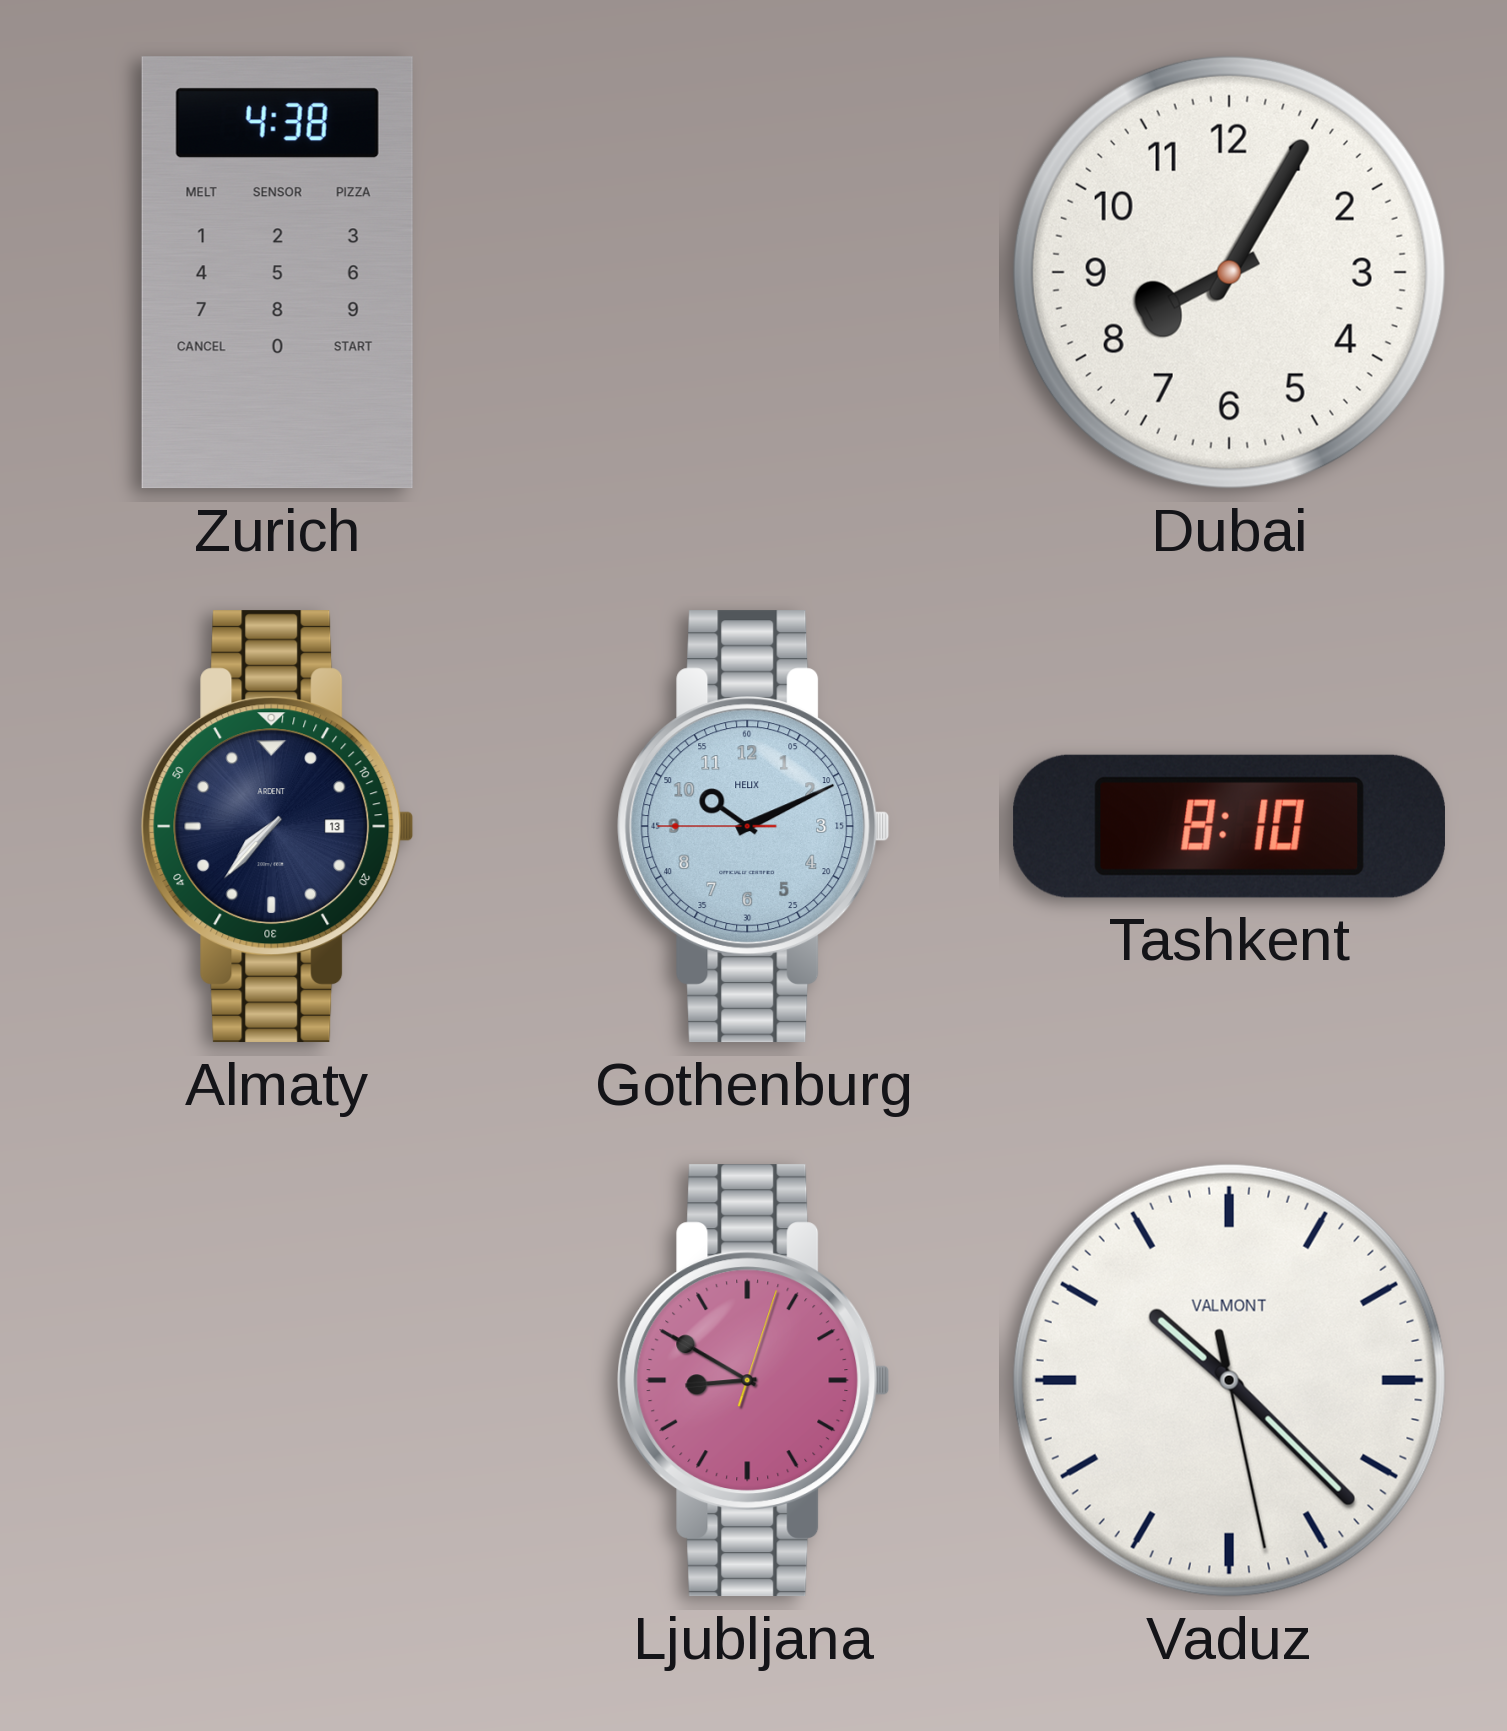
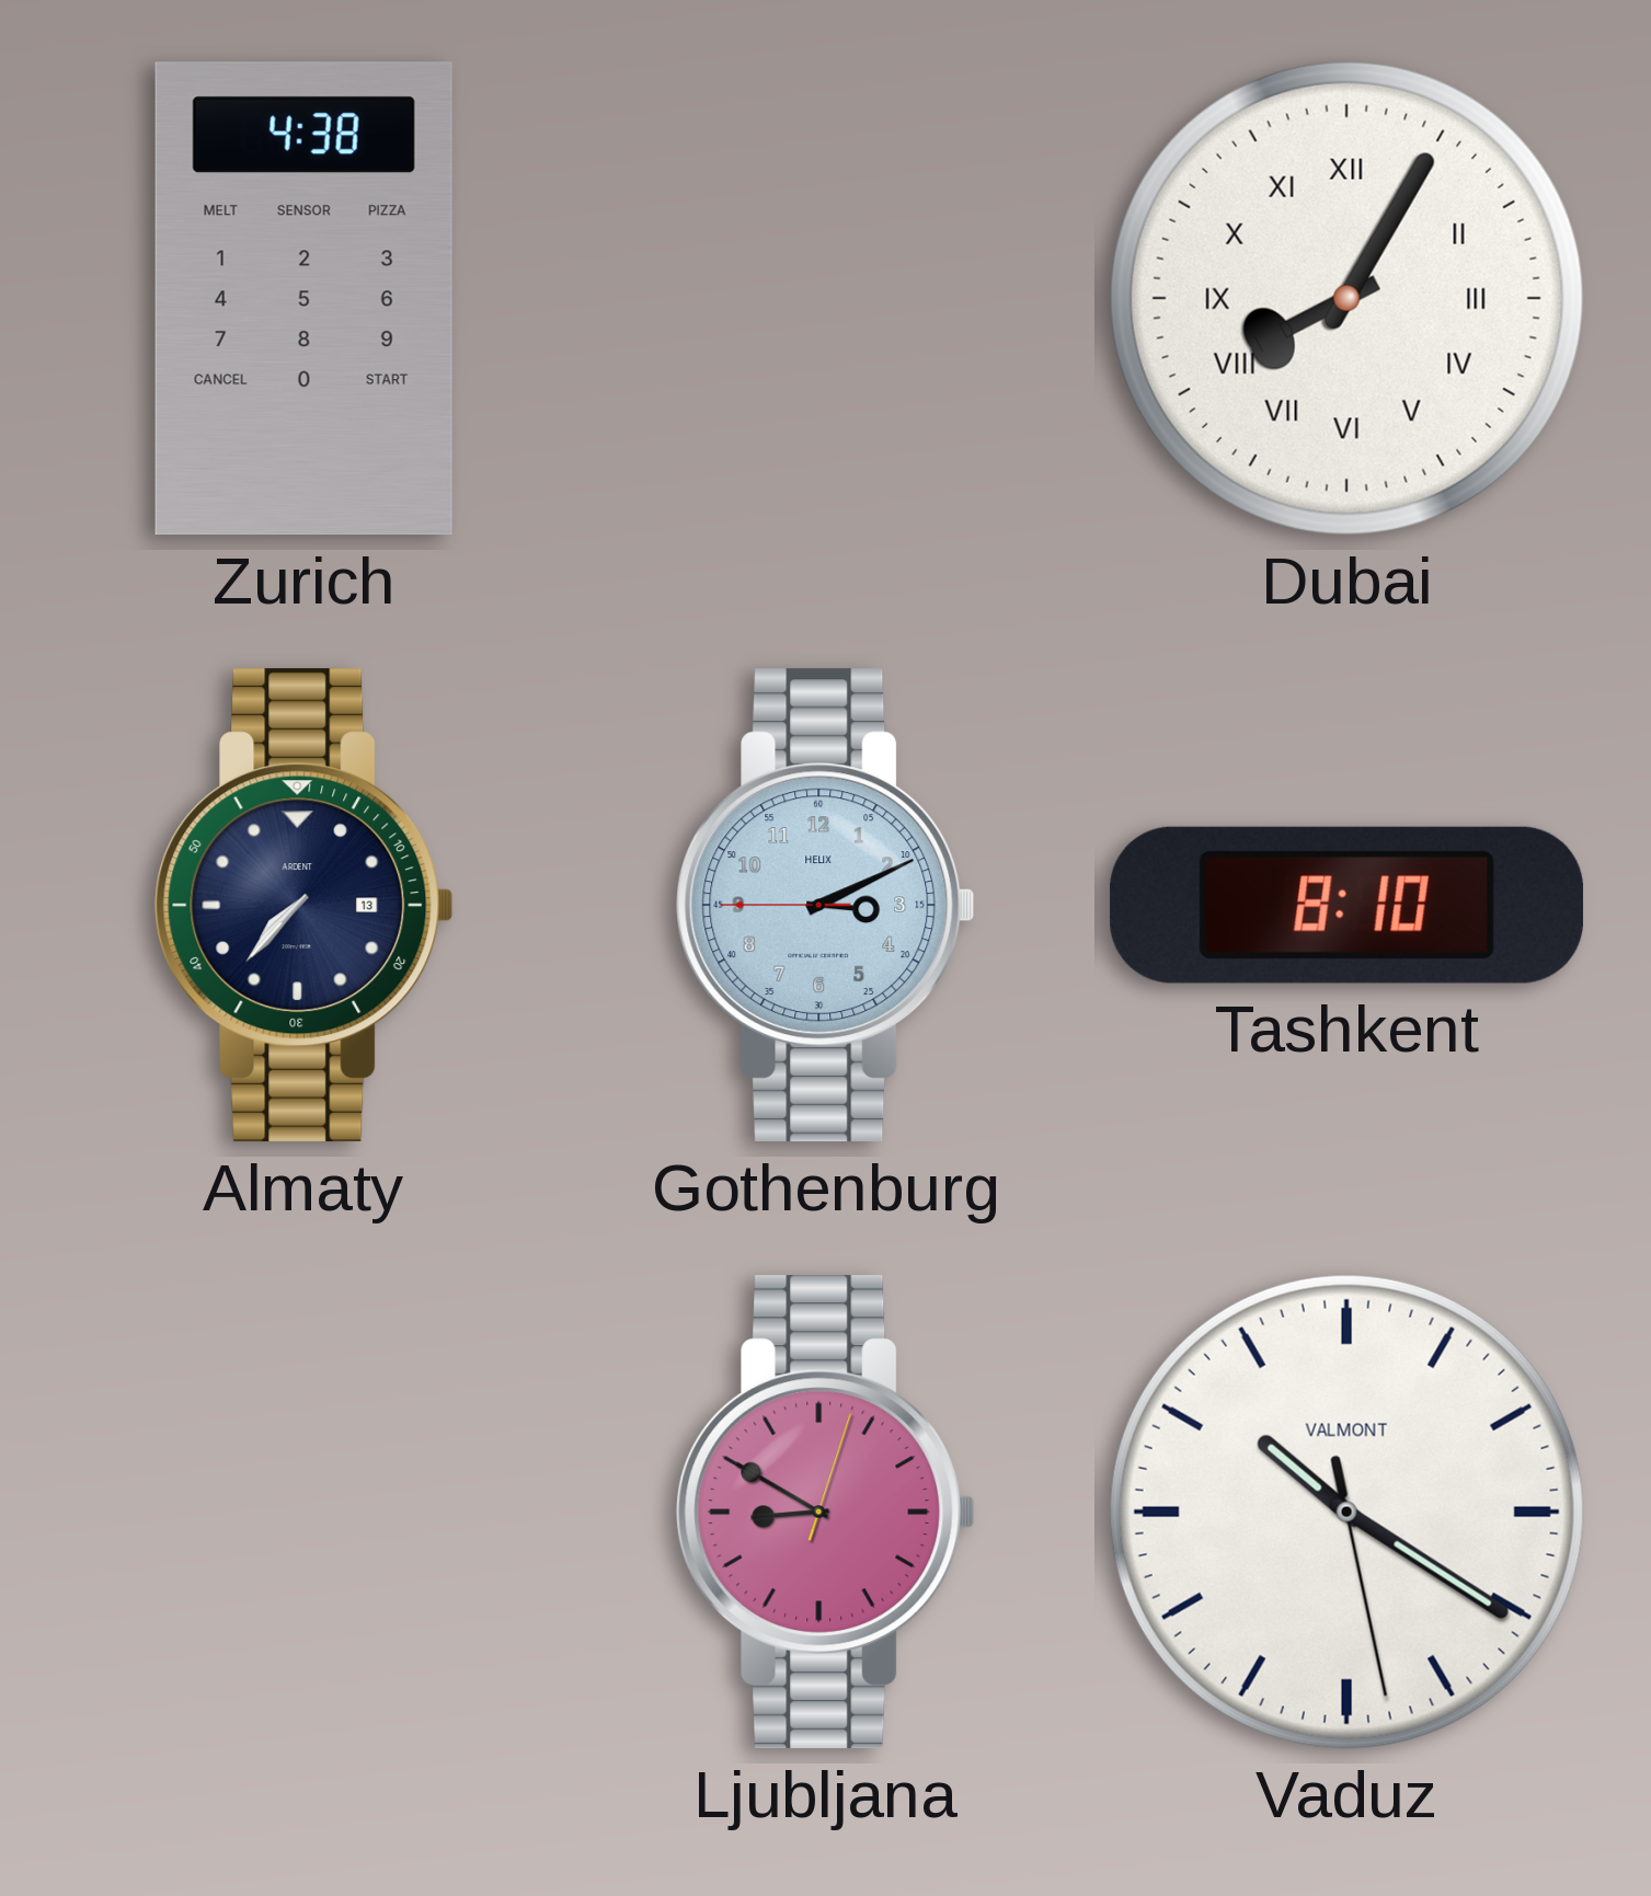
Dubai numerals: Arabic -> Roman (1346, 298)
Gothenburg: 10:10 -> 3:10 (826, 906)
Vaduz: 10:22 -> 10:20 (1346, 1512)
